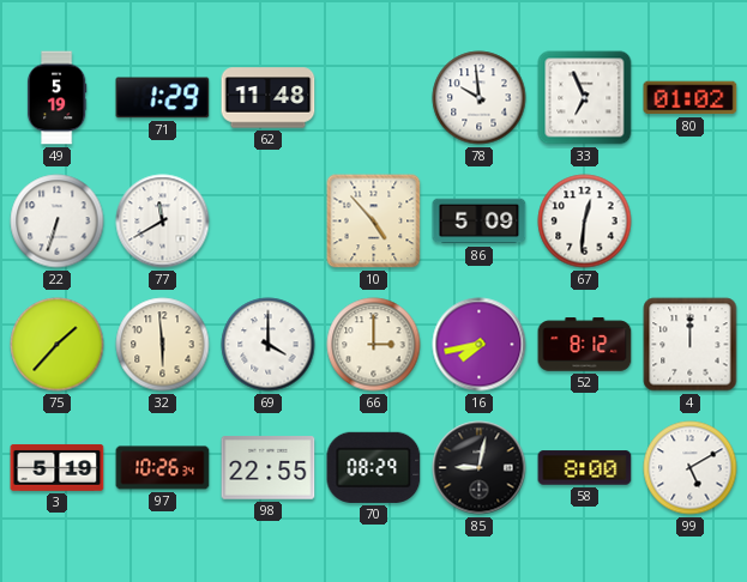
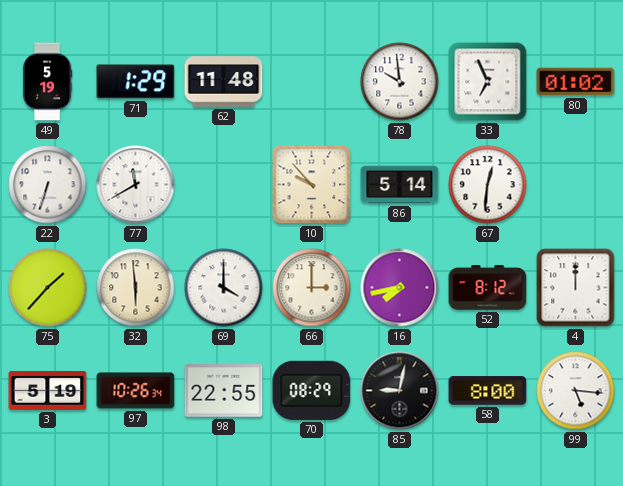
10: 4:53 -> 9:53 (312, 185)
86: 5:09 -> 5:14 (400, 185)
99: 5:10 -> 5:16 (576, 391)
